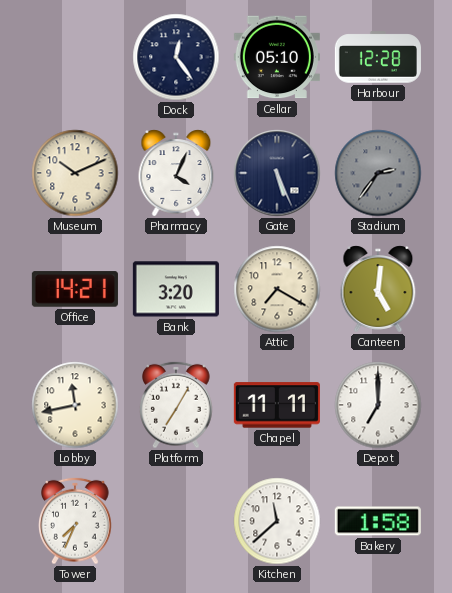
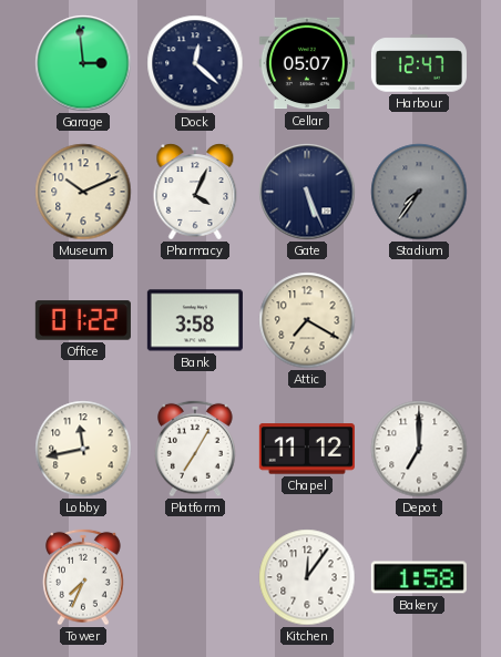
Garage: none -> 2:59 (83, 63)
Dock: 12:24 -> 12:22 (195, 63)
Cellar: 05:10 -> 05:07 (307, 63)
Harbour: 12:28 -> 12:47 (419, 63)
Stadium: 2:36 -> 7:36 (419, 192)
Office: 14:21 -> 01:22 (83, 320)
Bank: 3:20 -> 3:58 (195, 320)
Canteen: 5:01 -> none (378, 289)
Chapel: 11:11 -> 11:12 (307, 449)
Kitchen: 11:38 -> 12:06 (307, 577)
